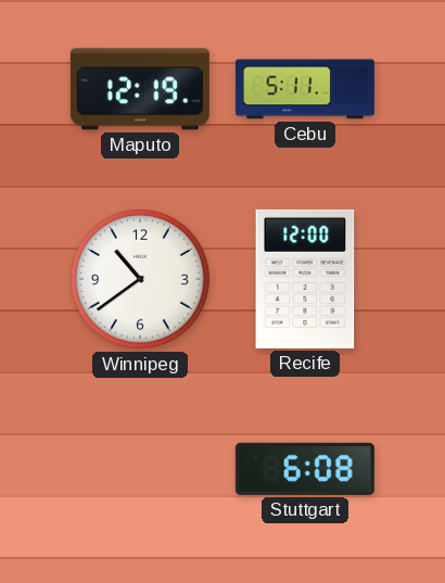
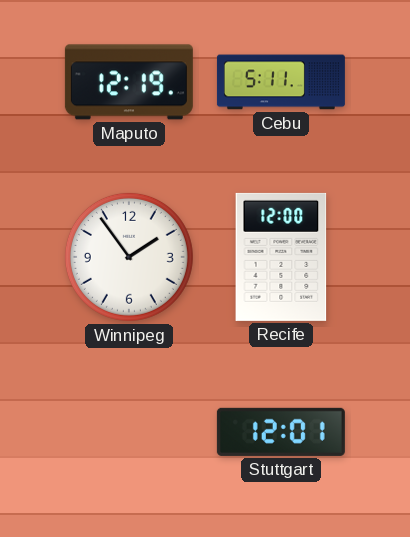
Winnipeg: 10:39 -> 1:54 (129, 257)
Stuttgart: 6:08 -> 12:01 (281, 432)
